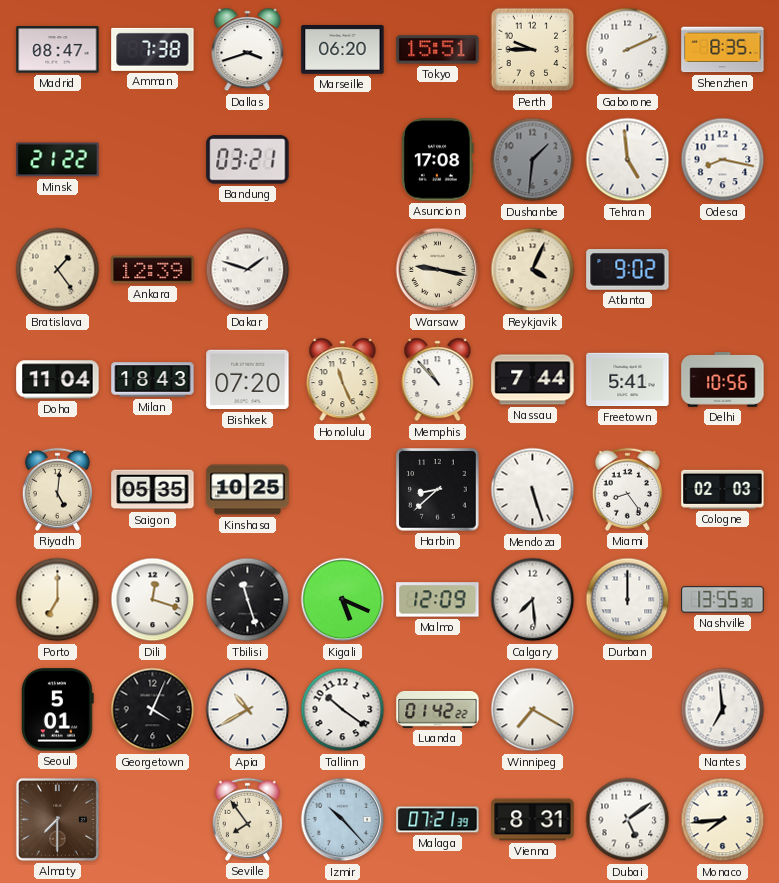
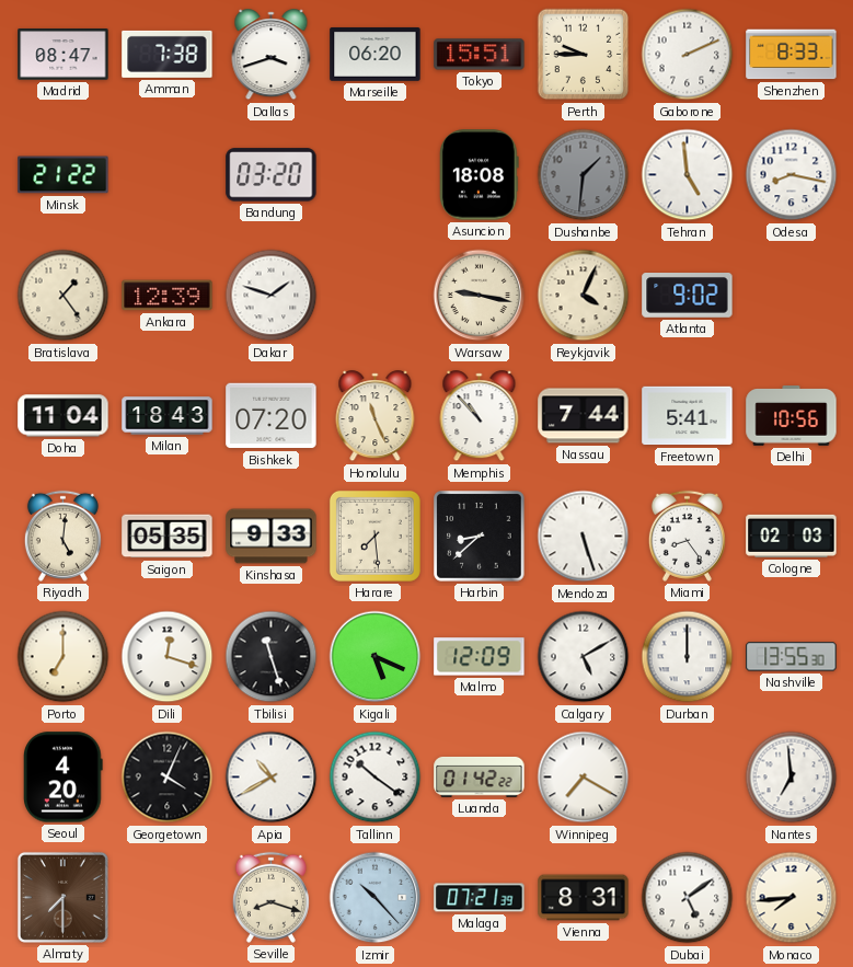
Shenzhen: 8:35 -> 8:33 (792, 55)
Bandung: 03:21 -> 03:20 (272, 175)
Asuncion: 17:08 -> 18:08 (480, 175)
Kinshasa: 10:25 -> 9:33 (272, 537)
Harare: none -> 7:29 (374, 536)
Calgary: 7:29 -> 5:10 (584, 657)
Seoul: 5:01 -> 4:20 (64, 778)
Seville: 7:54 -> 8:18 (270, 897)
